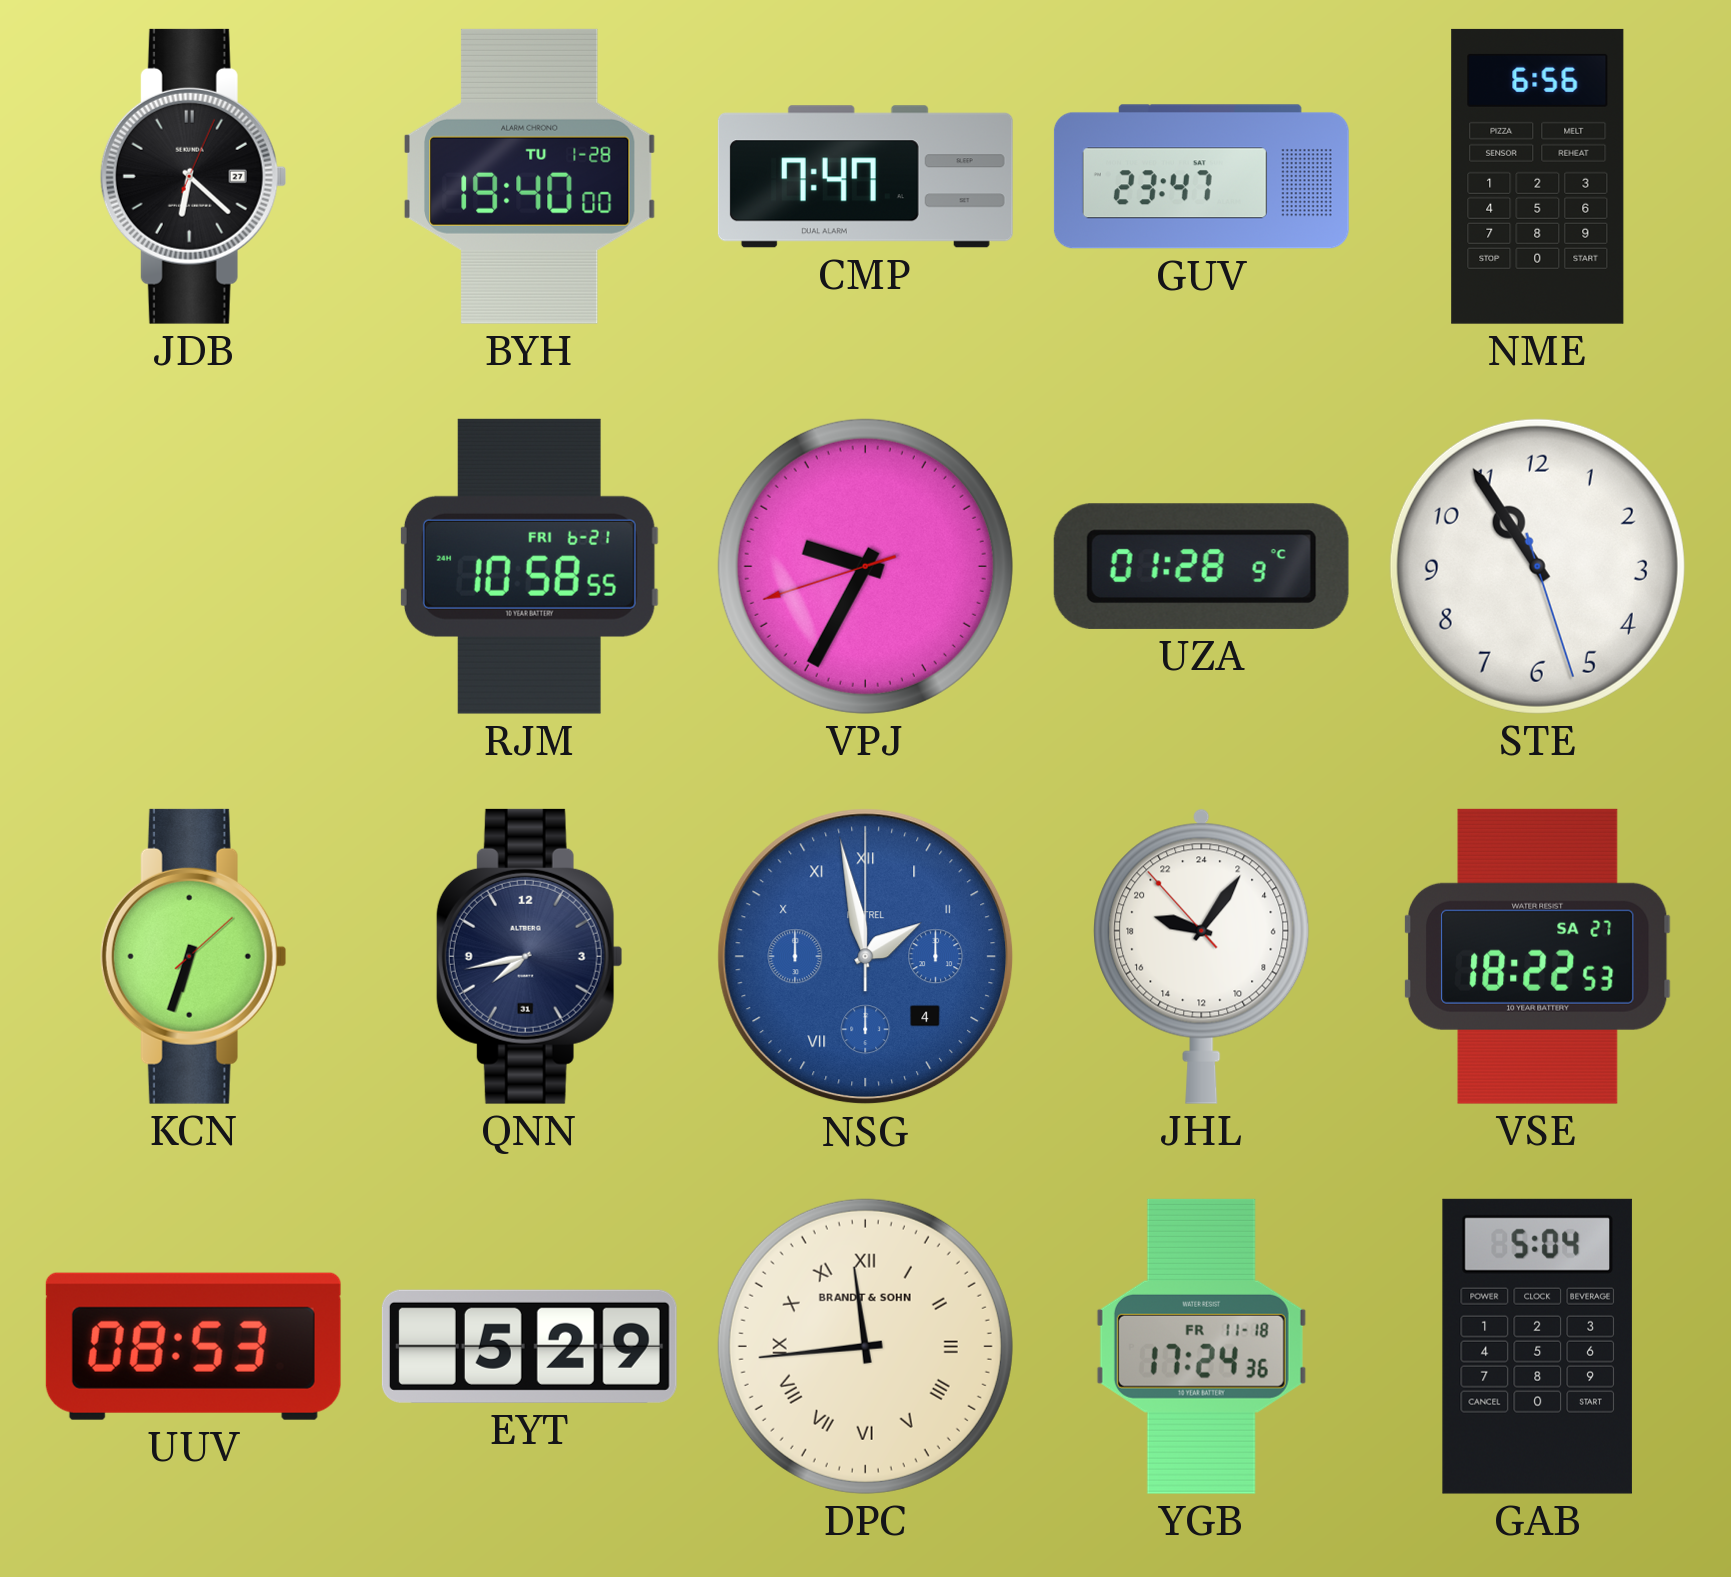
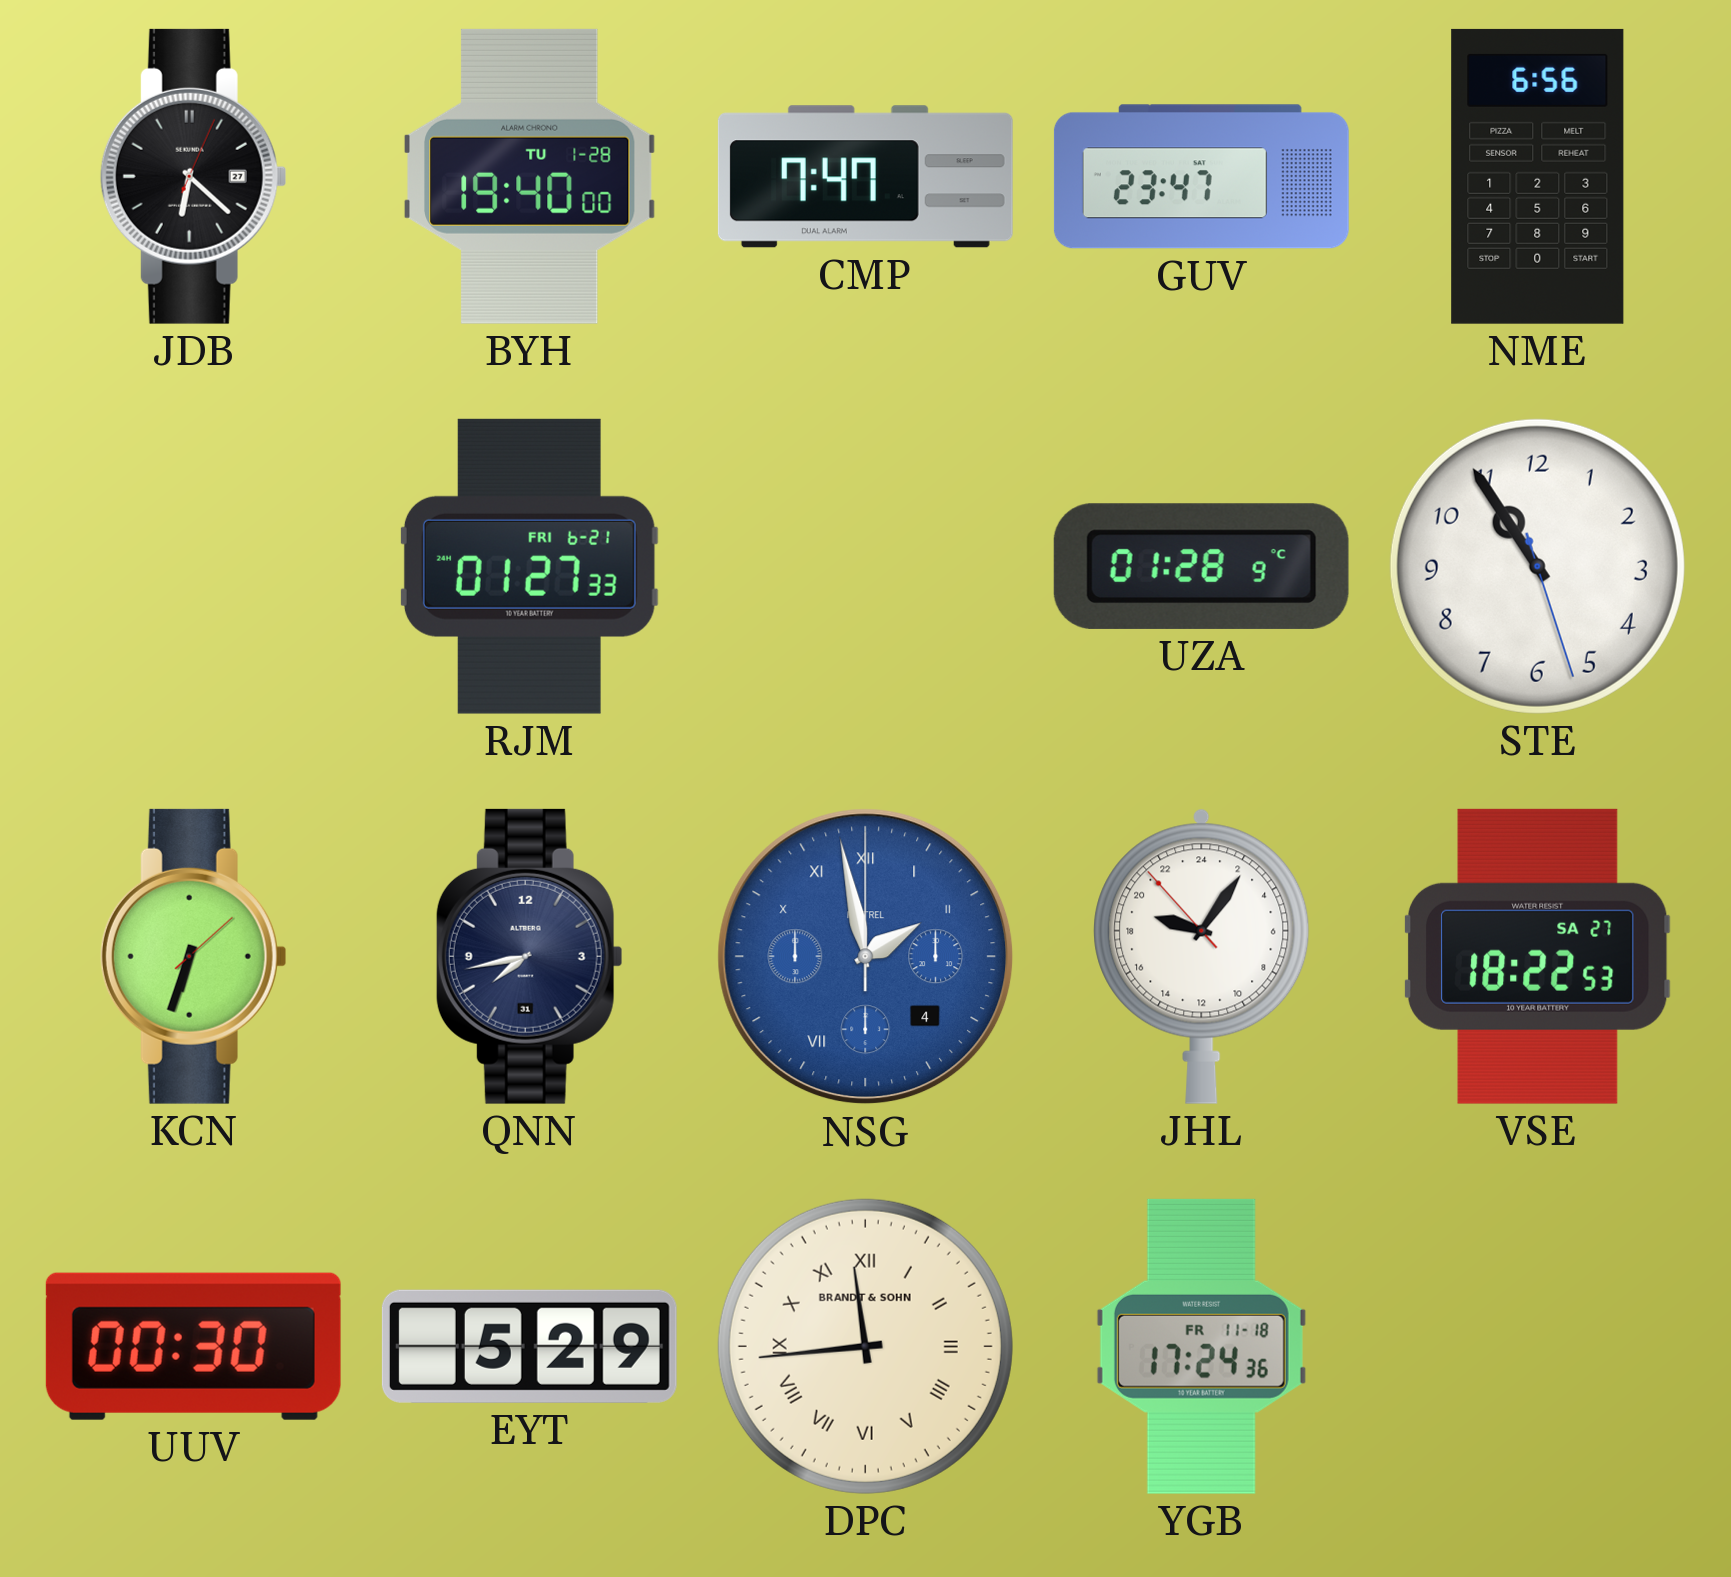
RJM: 10:58 -> 01:27 (529, 566)
VPJ: 9:34 -> none (865, 566)
UUV: 08:53 -> 00:30 (193, 1346)
GAB: 5:04 -> none (1537, 1346)
